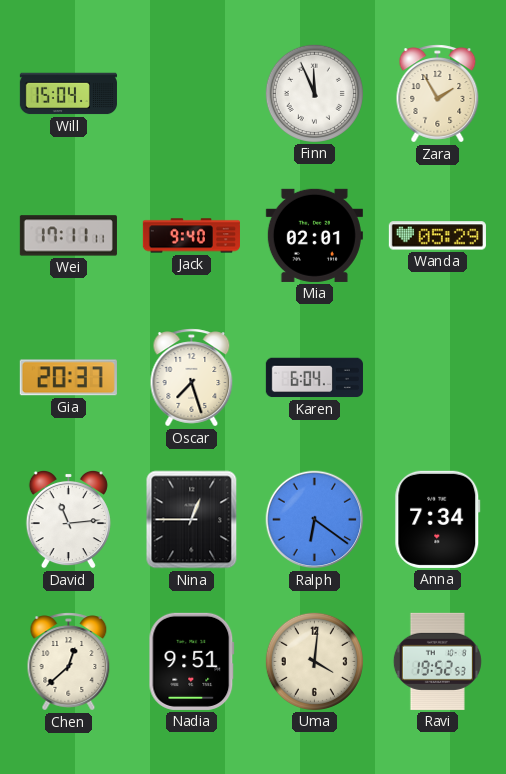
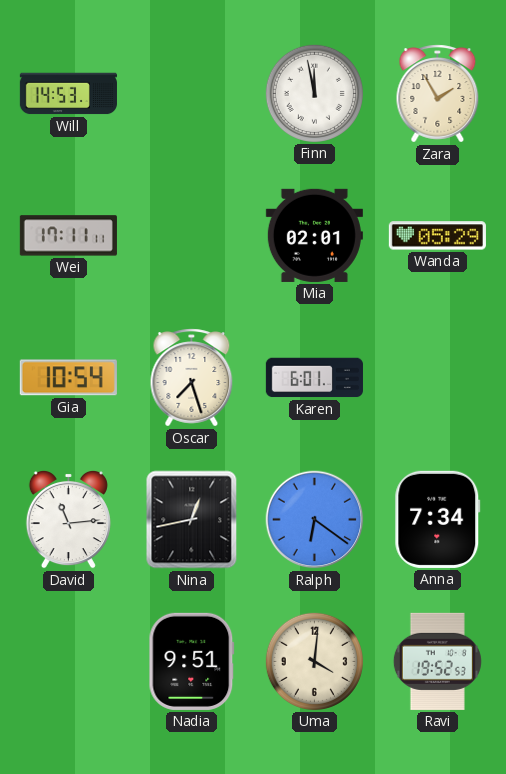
Will: 15:04 -> 14:53 (68, 94)
Finn: 11:56 -> 11:58 (314, 93)
Jack: 9:40 -> none (191, 236)
Gia: 20:37 -> 10:54 (68, 378)
Karen: 6:04 -> 6:01 (314, 378)
Nina: 12:45 -> 12:43 (192, 520)
Chen: 12:38 -> none (69, 662)
